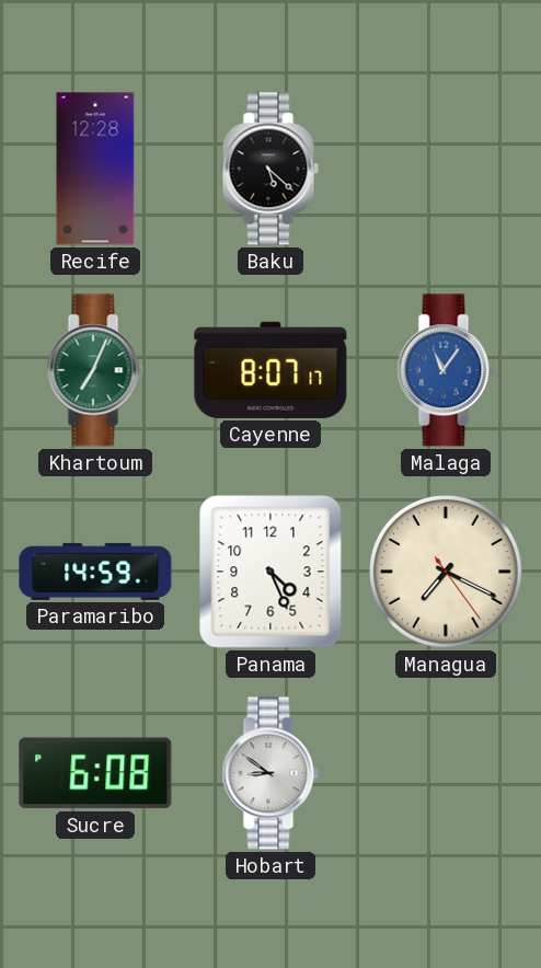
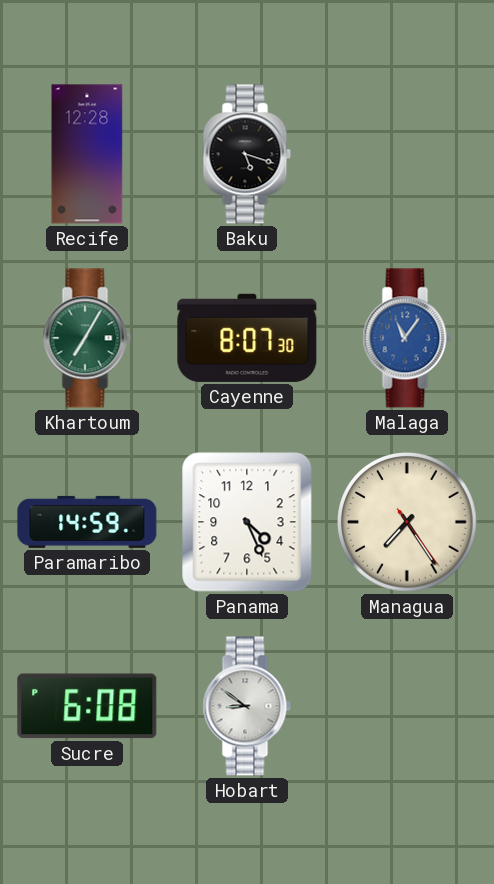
Baku: 5:22 -> 5:18 (247, 154)
Khartoum: 7:04 -> 7:05 (87, 338)
Cayenne: 8:07:17 -> 8:07:30 (247, 338)
Managua: 7:19 -> 7:24 (407, 522)
